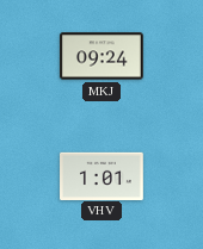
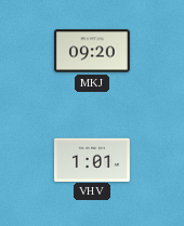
MKJ: 09:24 -> 09:20 (93, 51)
